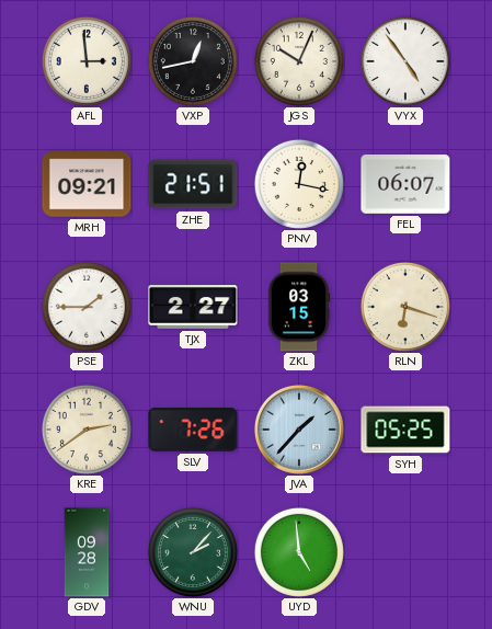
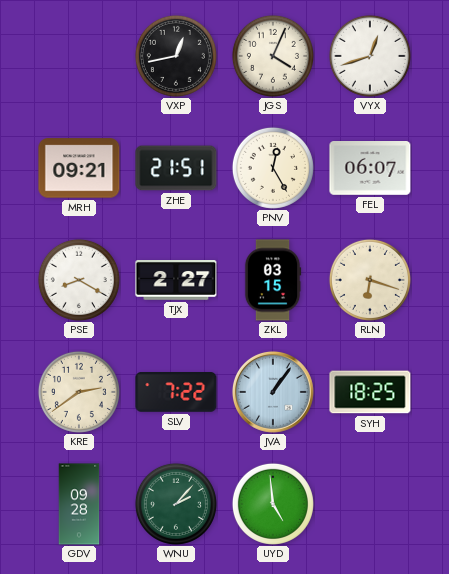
AFL: 2:59 -> none (87, 61)
JGS: 10:04 -> 4:04 (273, 56)
VYX: 4:54 -> 12:42 (370, 56)
PNV: 12:17 -> 12:25 (273, 168)
PSE: 1:45 -> 8:20 (79, 280)
SLV: 7:26 -> 7:22 (176, 393)
JVA: 1:37 -> 1:06 (273, 392)
SYH: 05:25 -> 18:25 (370, 392)
